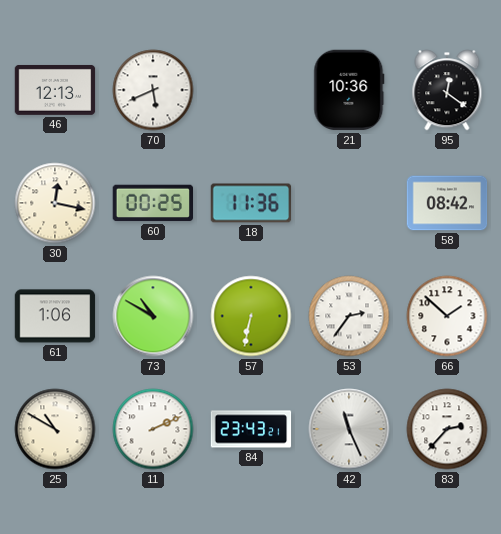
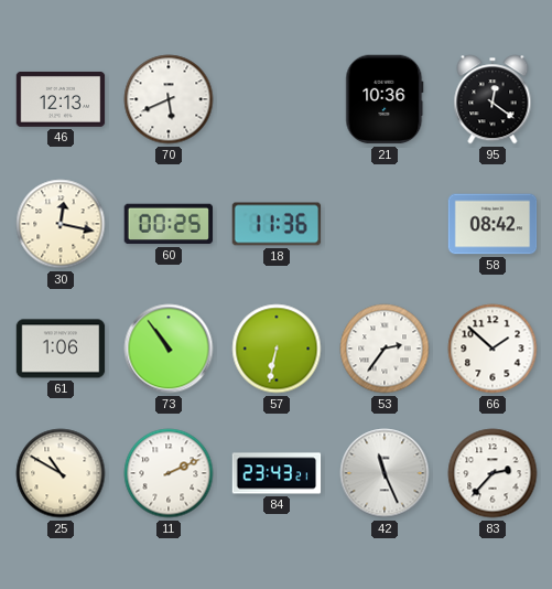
73: 10:50 -> 10:54 (169, 349)
